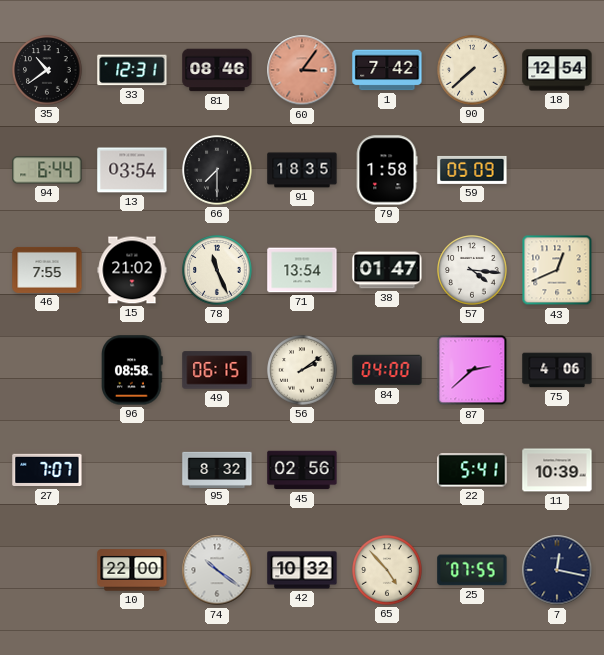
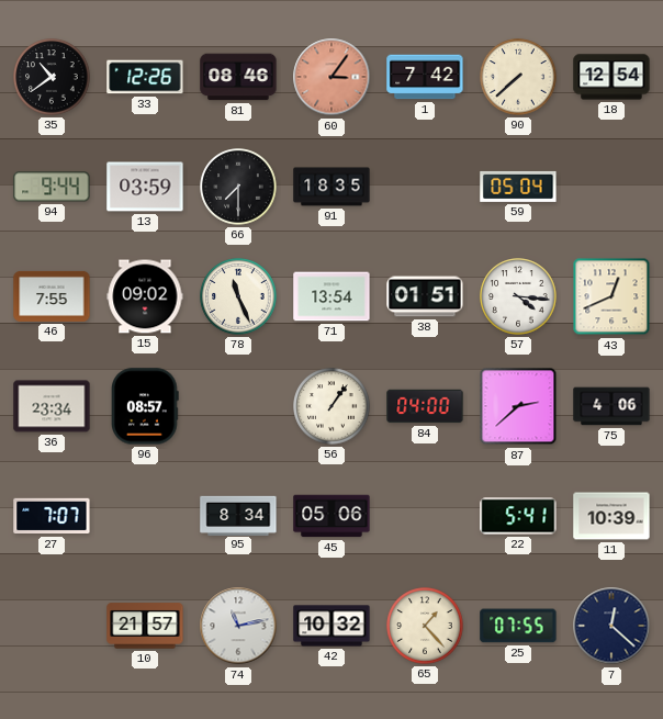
33: 12:31 -> 12:26 (145, 77)
94: 6:44 -> 9:44 (52, 187)
13: 03:54 -> 03:59 (145, 187)
79: 1:58 -> none (387, 170)
59: 05:09 -> 05:04 (518, 187)
15: 21:02 -> 09:02 (145, 296)
38: 01:47 -> 01:51 (425, 296)
36: none -> 23:34 (52, 406)
96: 08:58 -> 08:57 (146, 406)
49: 06:15 -> none (217, 370)
56: 2:09 -> 1:06 (332, 406)
95: 8:32 -> 8:34 (238, 515)
45: 02:56 -> 05:06 (332, 516)
10: 22:00 -> 21:57 (145, 626)
74: 10:21 -> 11:13 (238, 626)
65: 4:53 -> 1:23 (425, 626)
7: 12:17 -> 12:22 (611, 626)
